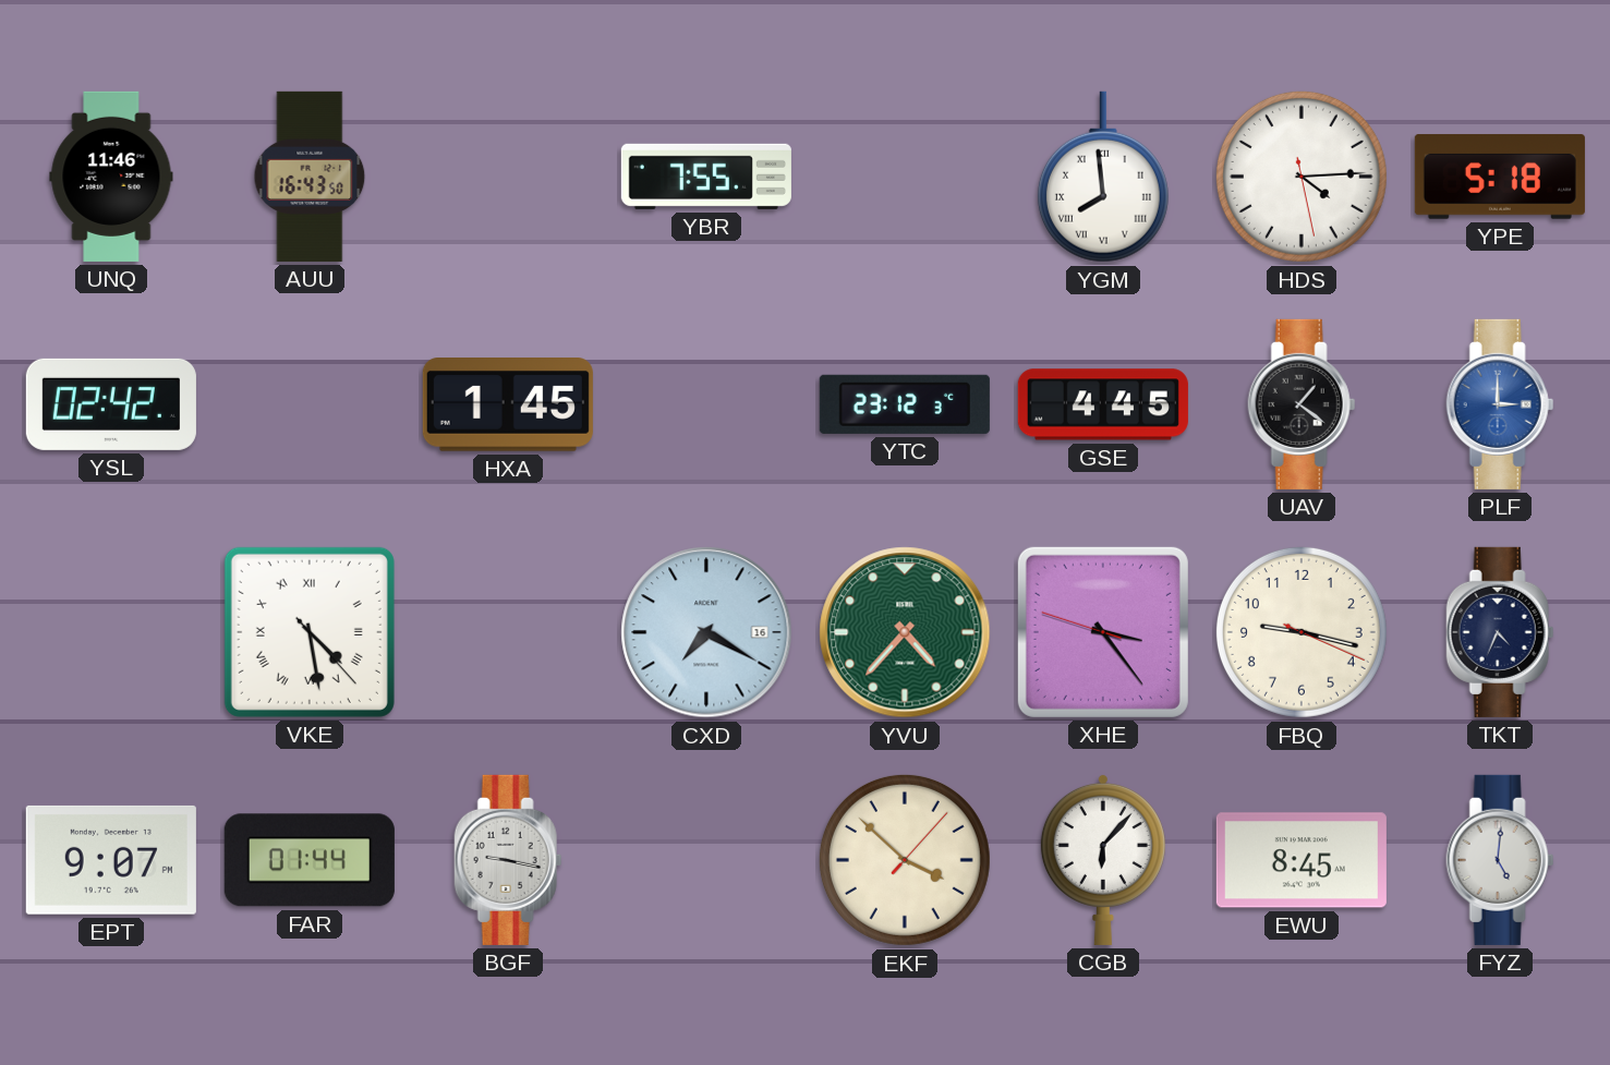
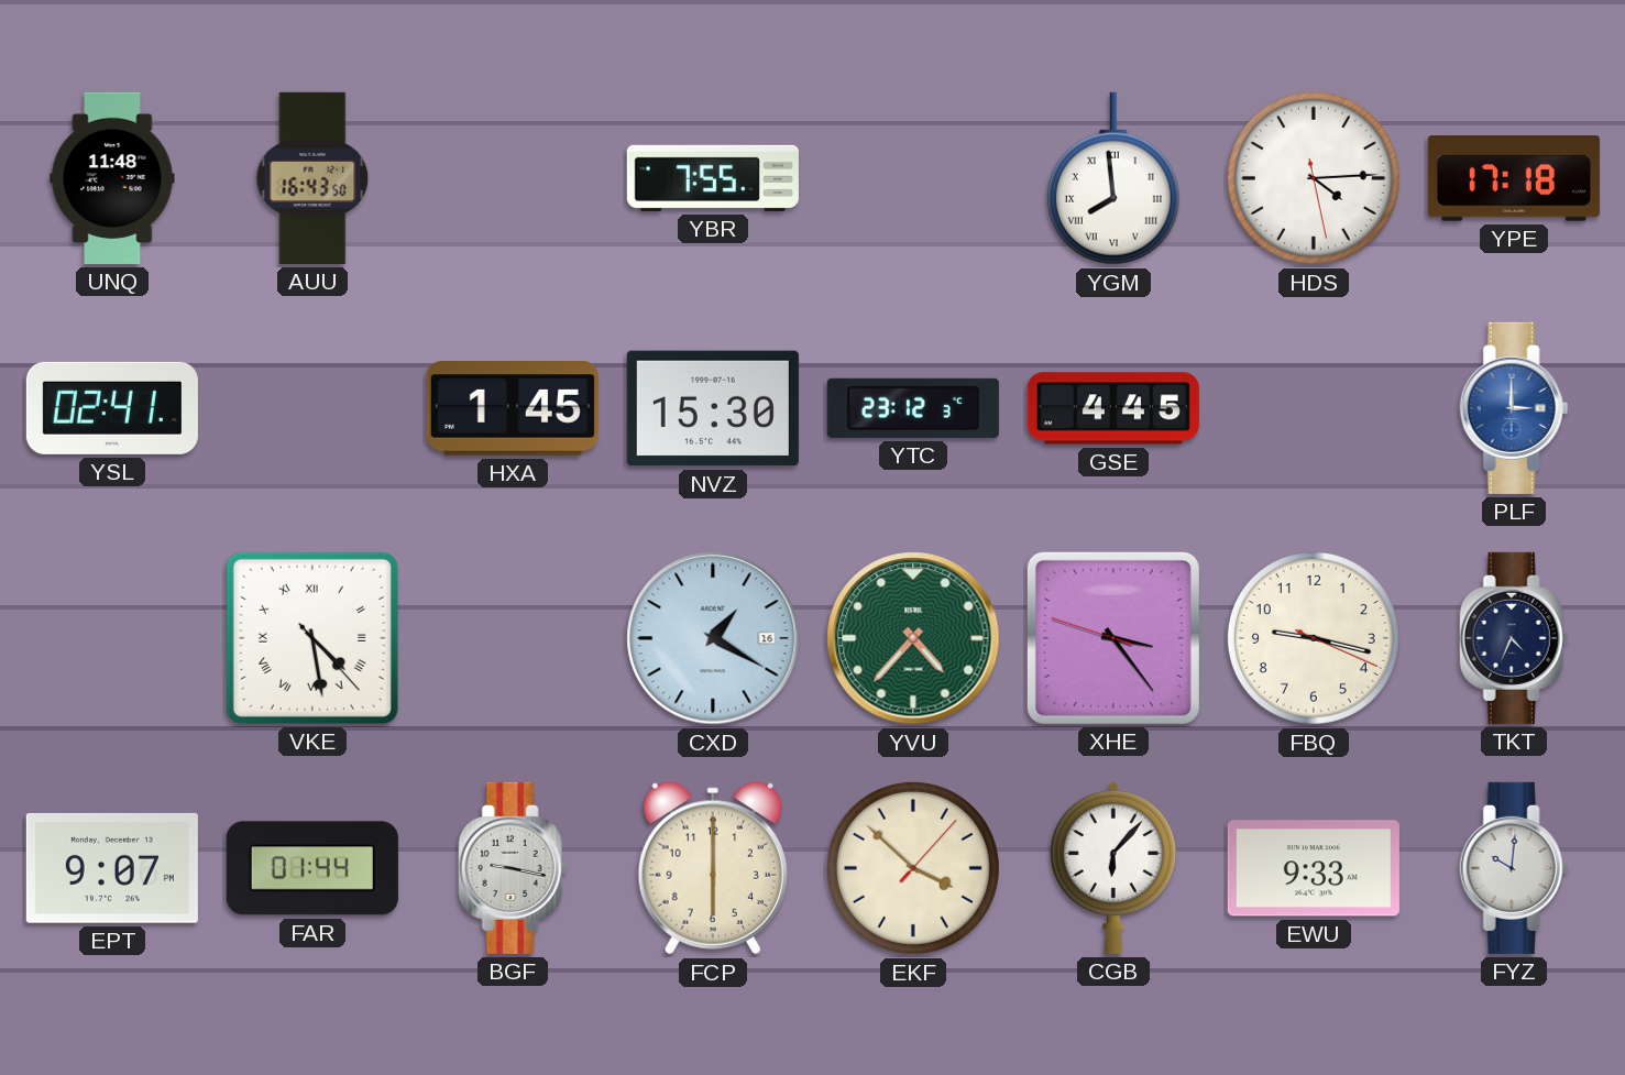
UNQ: 11:46 -> 11:48 (112, 178)
YPE: 5:18 -> 17:18 (1514, 178)
YSL: 02:42 -> 02:41 (112, 408)
NVZ: none -> 15:30 (713, 408)
UAV: 1:21 -> none (1302, 404)
CXD: 7:20 -> 1:20 (713, 638)
FCP: none -> 6:00 (713, 868)
EWU: 8:45 -> 9:33 (1314, 868)
FYZ: 5:01 -> 10:01 (1514, 868)
